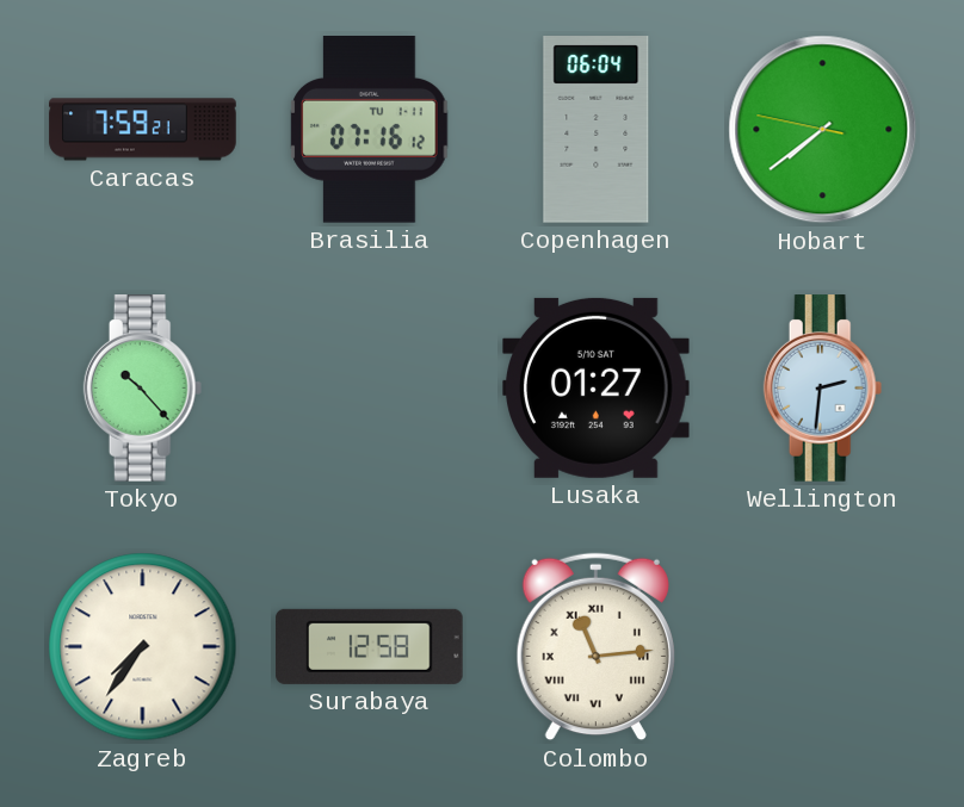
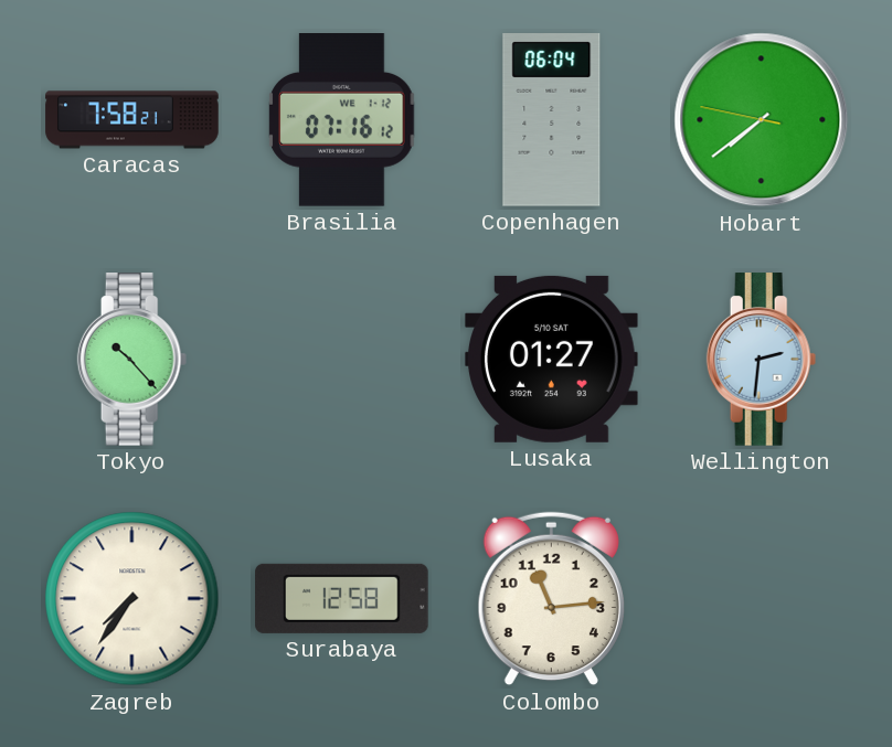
Caracas: 7:59 -> 7:58 (132, 120)
Brasilia date: TU 1-11 -> WE 1-12 (342, 120)
Colombo numerals: Roman -> Arabic (551, 599)
